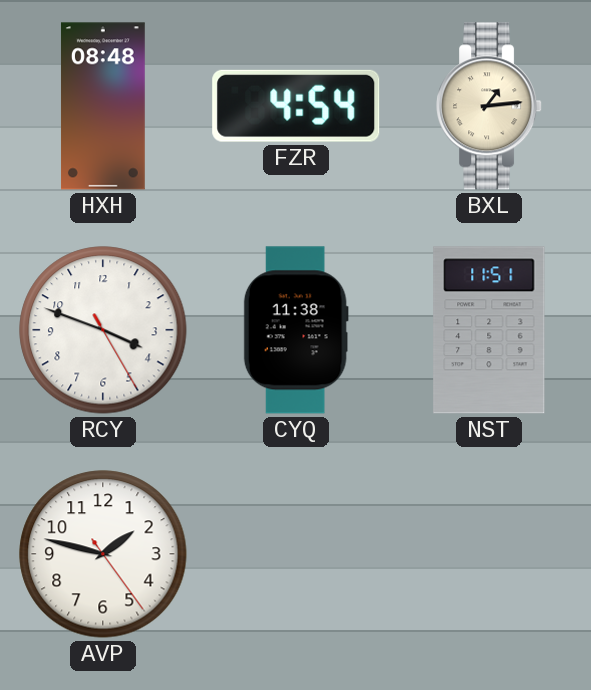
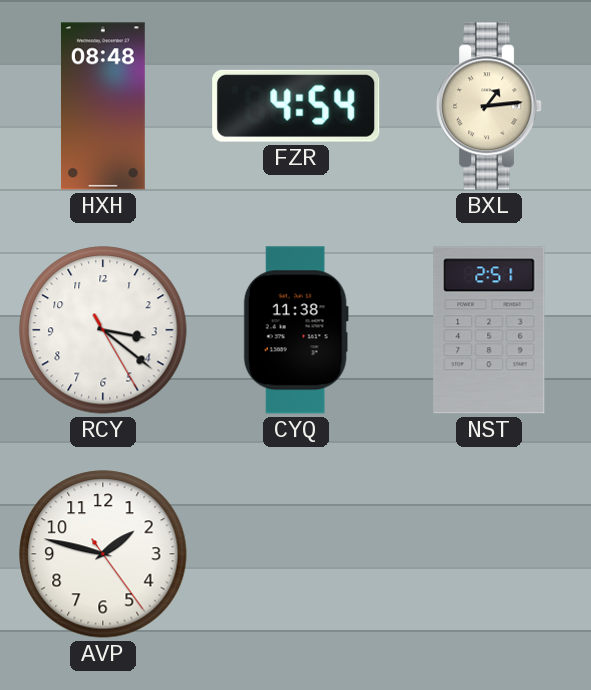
RCY: 3:48 -> 3:21 (103, 330)
NST: 11:51 -> 2:51 (489, 330)
